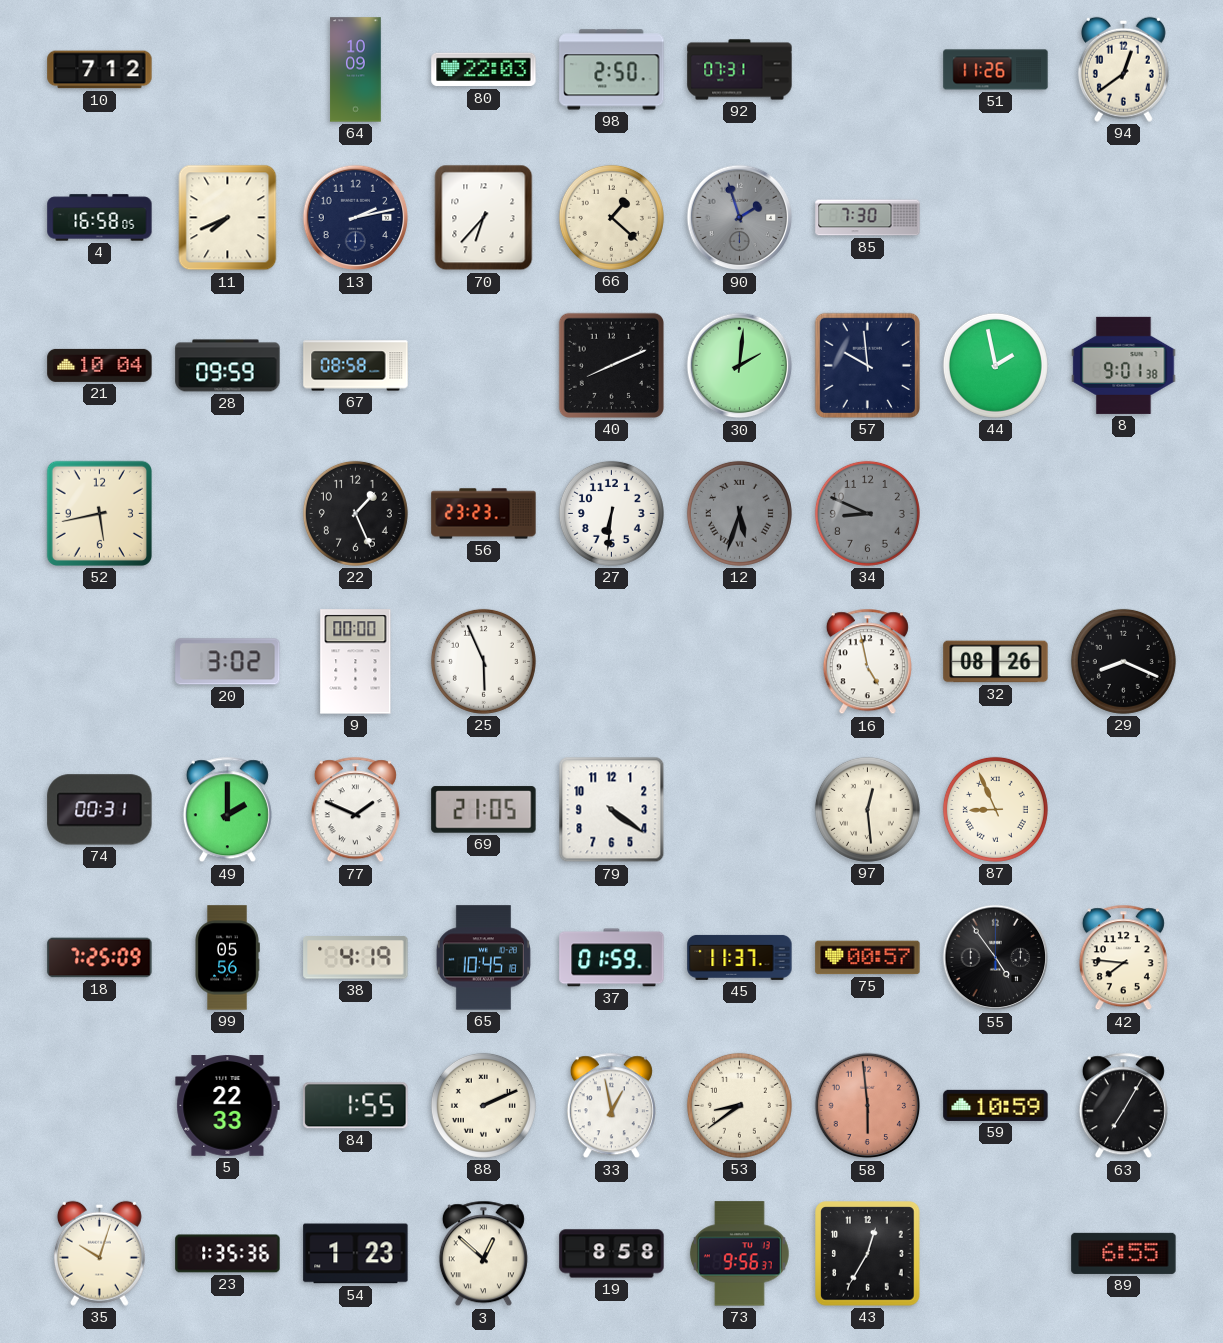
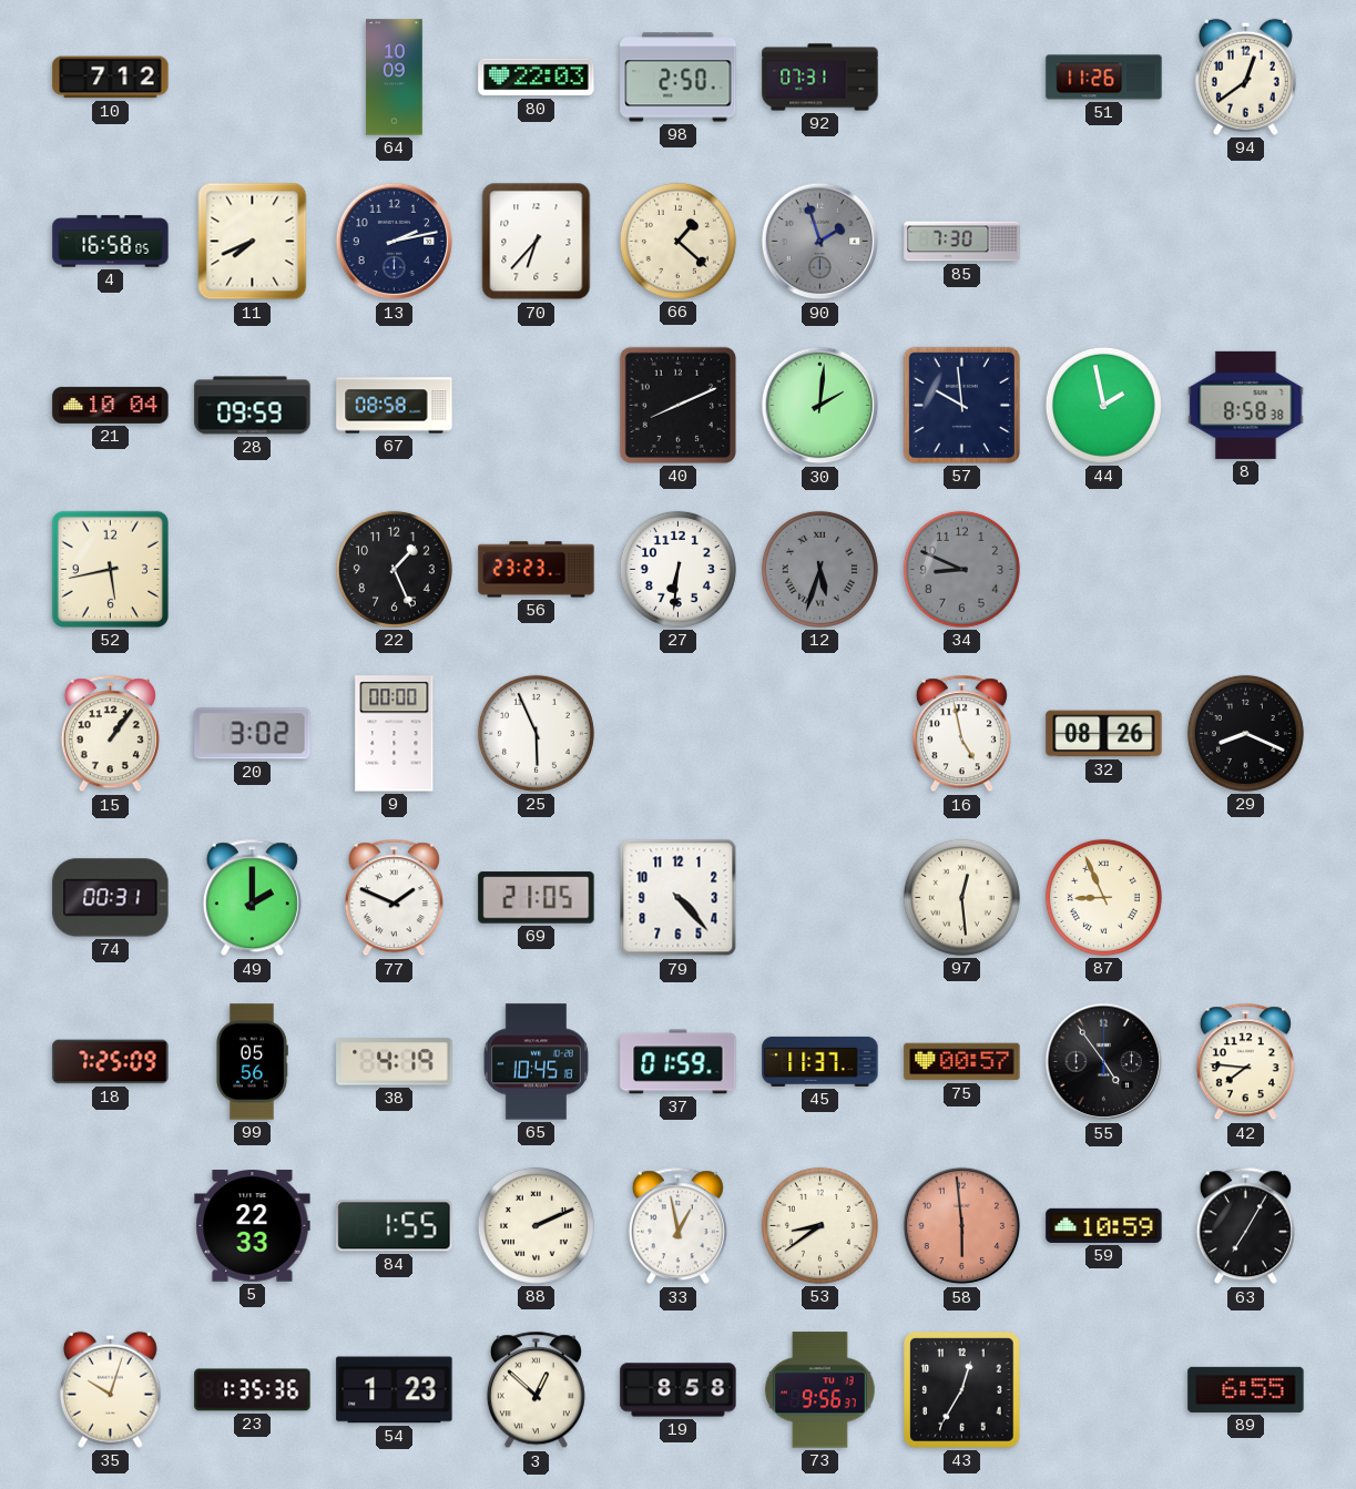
8: 9:01 -> 8:58 (1246, 405)
15: none -> 1:06 (110, 734)
79: 4:21 -> 4:23 (679, 898)
